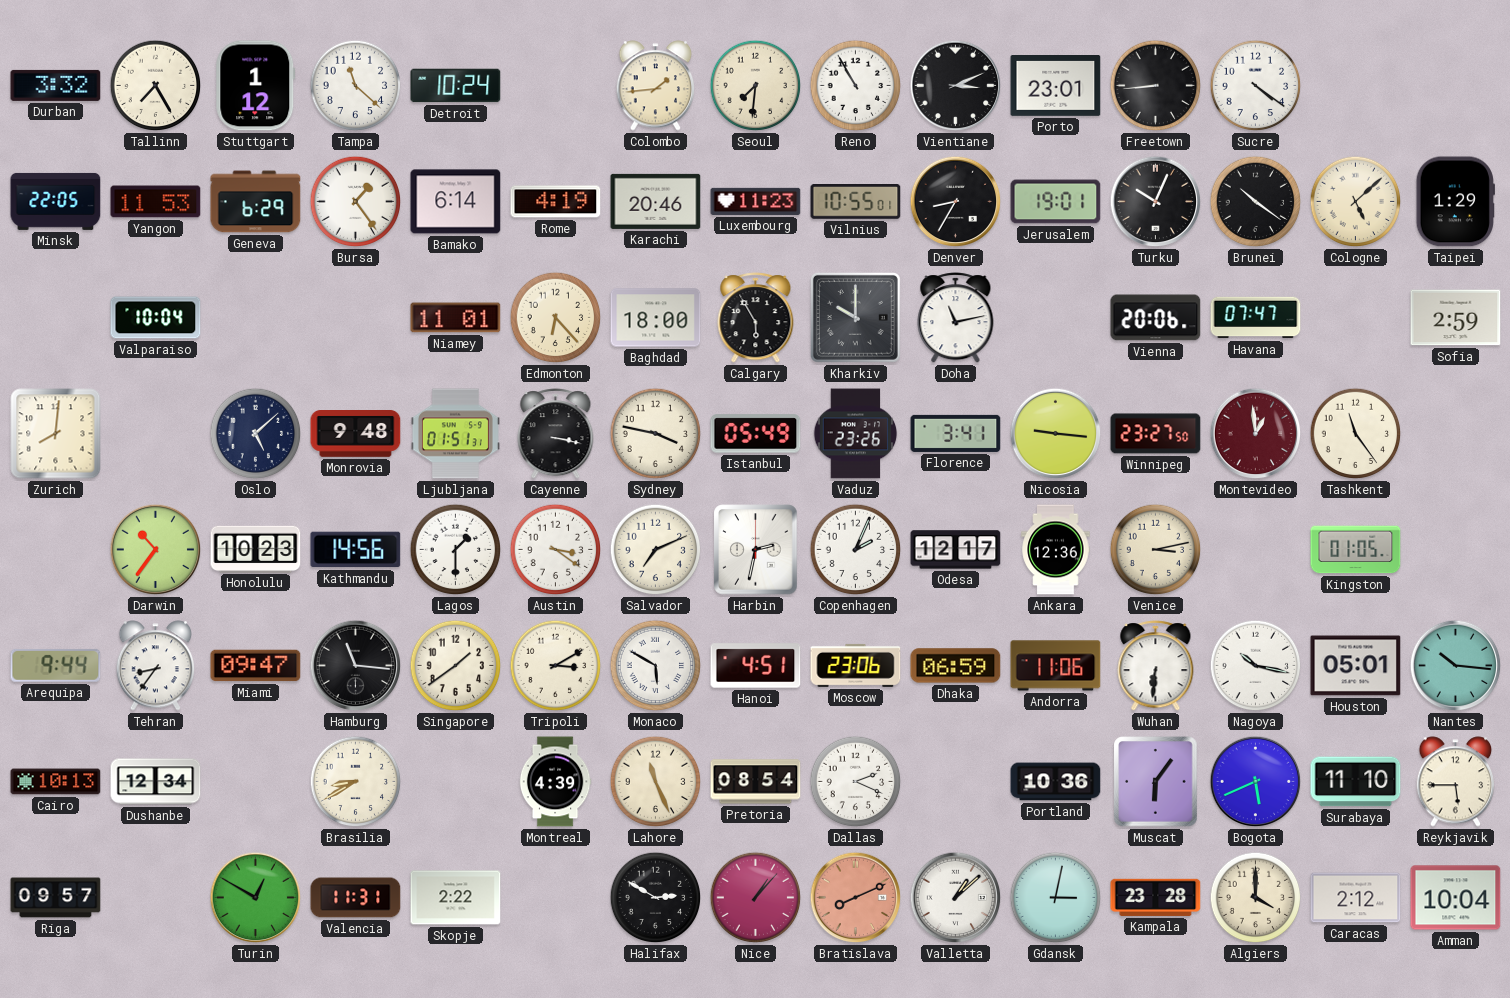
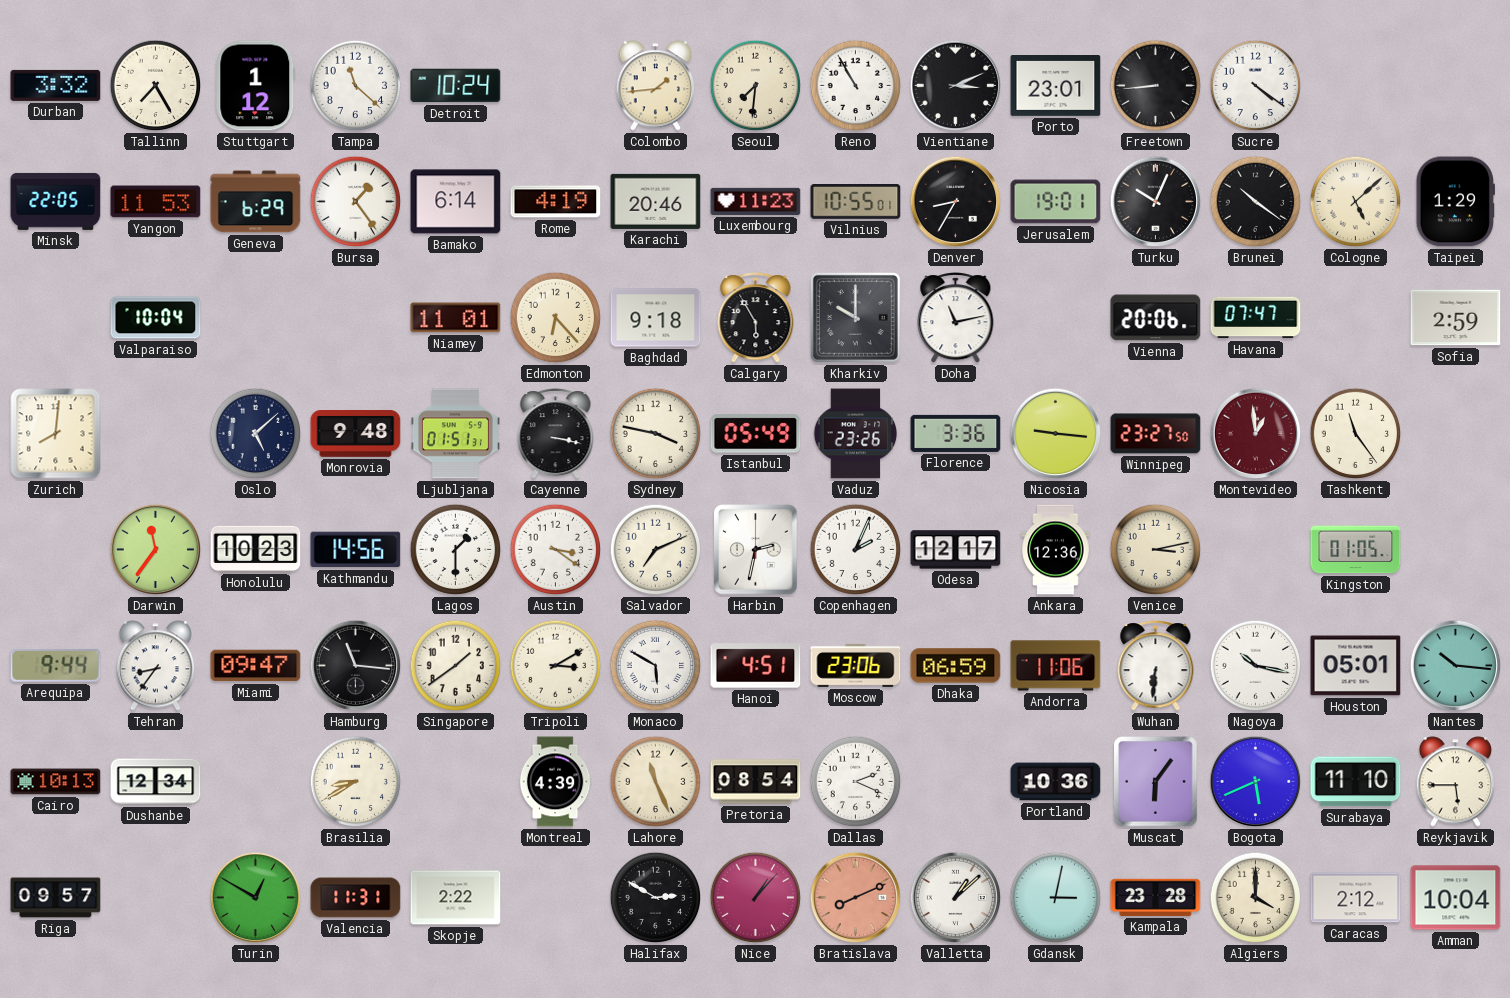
Baghdad: 18:00 -> 9:18 (656, 318)
Florence: 3:41 -> 3:36 (956, 433)
Darwin: 10:36 -> 11:36 (156, 550)
